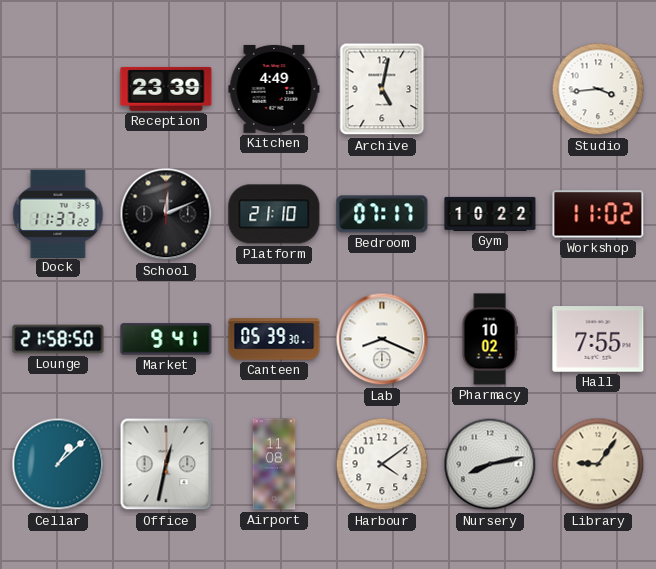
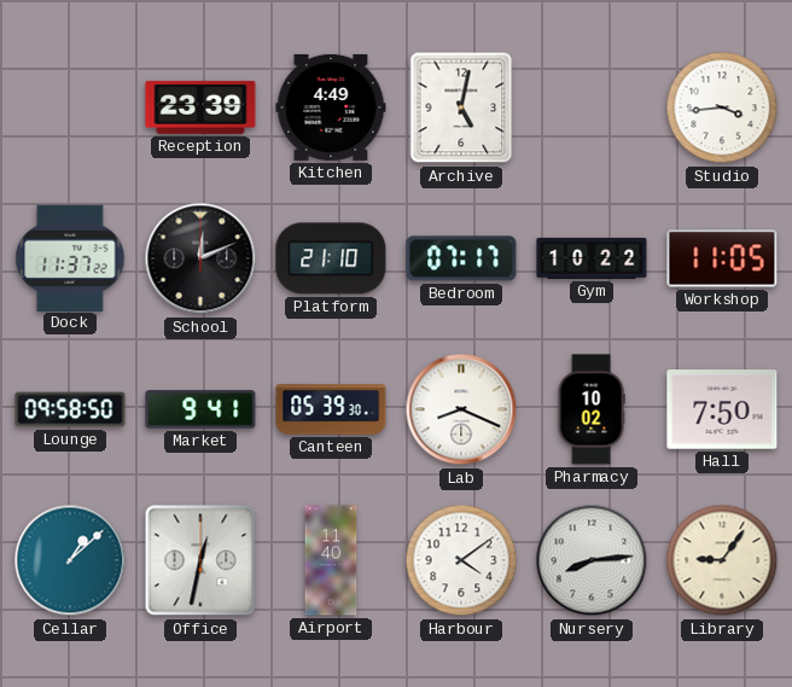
Workshop: 11:02 -> 11:05 (722, 258)
Lounge: 21:58 -> 09:58 (70, 409)
Hall: 7:55 -> 7:50 (722, 409)
Airport: 11:08 -> 11:40 (331, 560)
Nursery: 8:13 -> 8:14 (592, 560)
